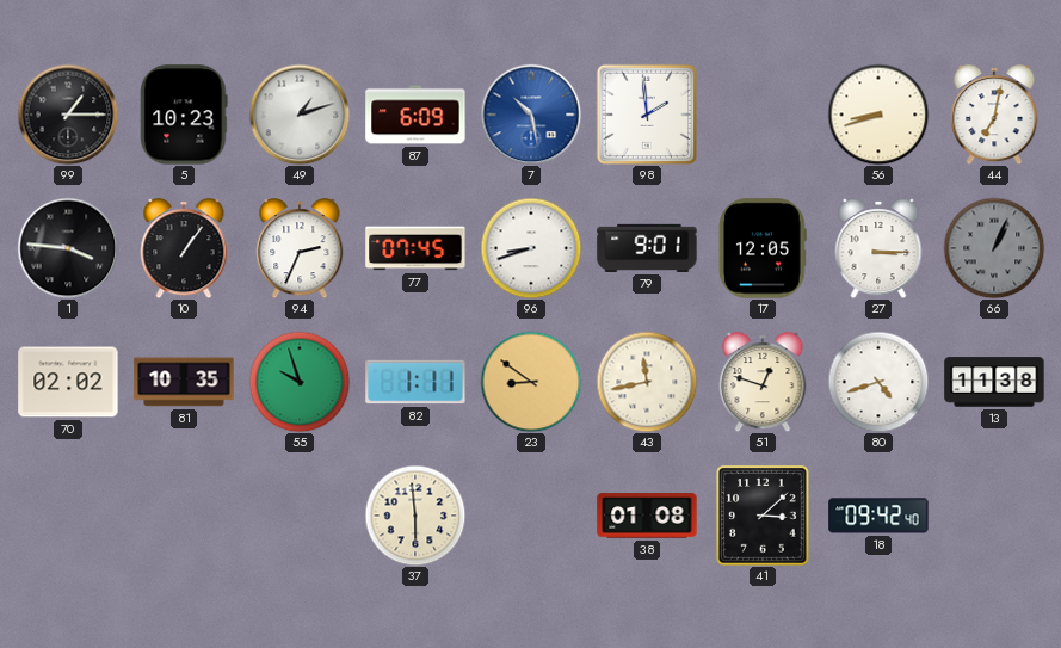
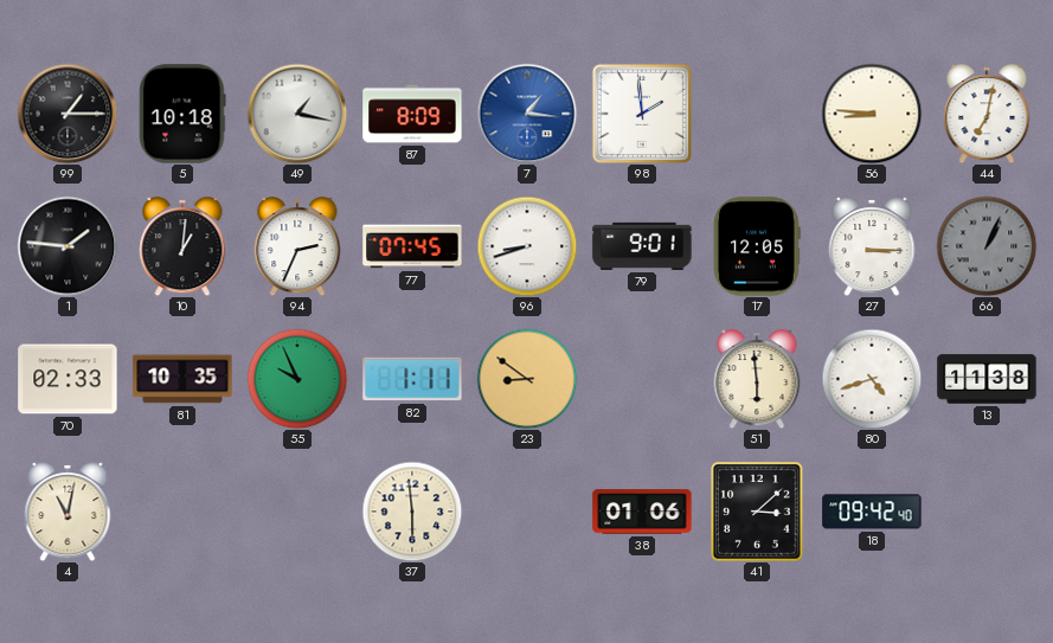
5: 10:23 -> 10:18 (182, 114)
49: 1:12 -> 1:17 (297, 114)
87: 6:09 -> 8:09 (412, 114)
7: 10:28 -> 1:16 (527, 114)
56: 8:42 -> 8:46 (872, 114)
1: 3:46 -> 1:46 (68, 246)
10: 1:06 -> 1:01 (182, 246)
70: 02:02 -> 02:33 (68, 379)
55: 9:57 -> 9:56 (297, 379)
43: 11:43 -> none (647, 382)
51: 12:48 -> 5:59 (757, 379)
4: none -> 11:02 (68, 512)
38: 01:08 -> 01:06 (642, 512)
